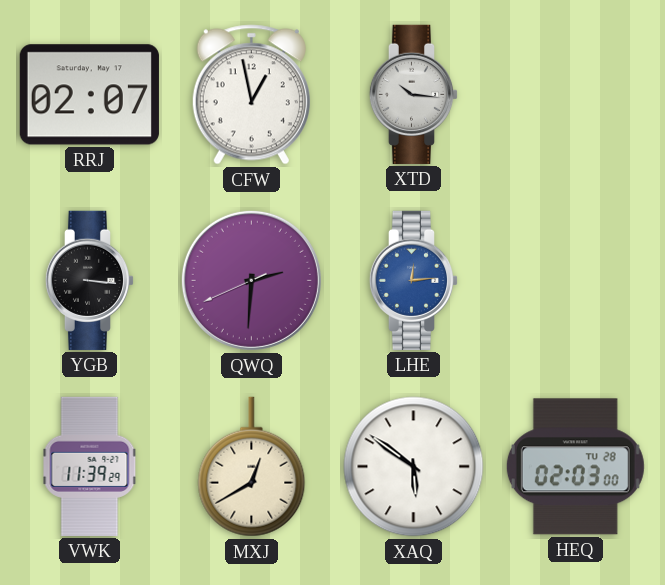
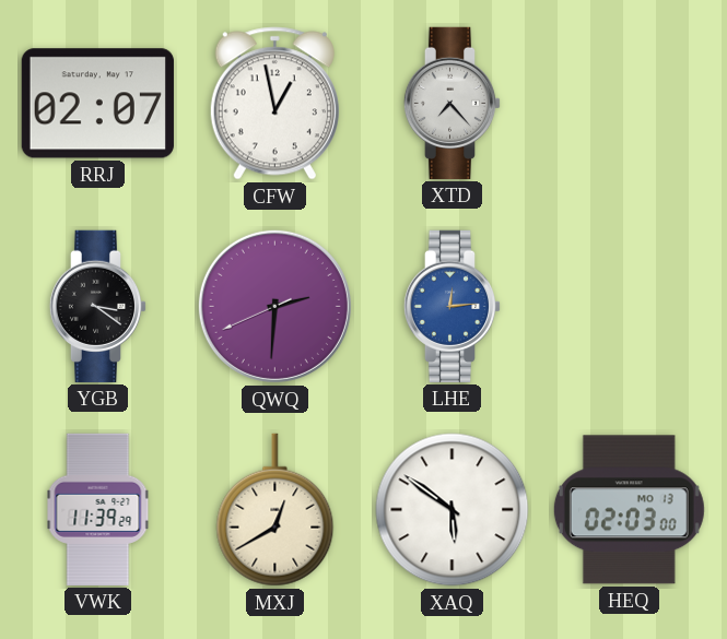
XTD: 10:16 -> 7:23 (453, 103)
YGB: 3:16 -> 3:21 (98, 306)
HEQ date: TU 28 -> MO 13 (629, 510)
